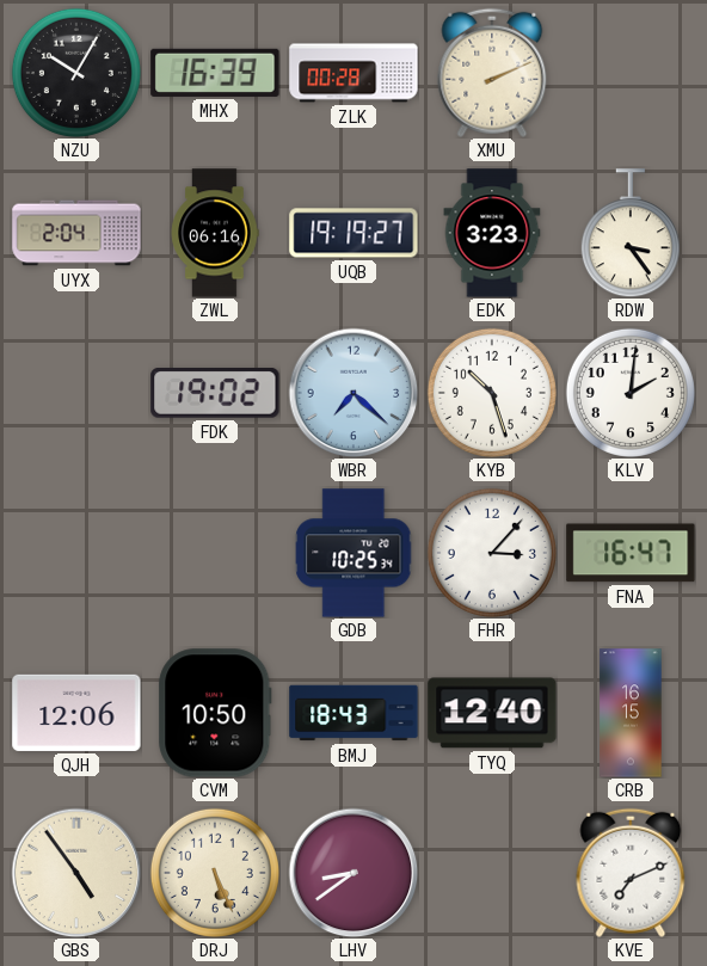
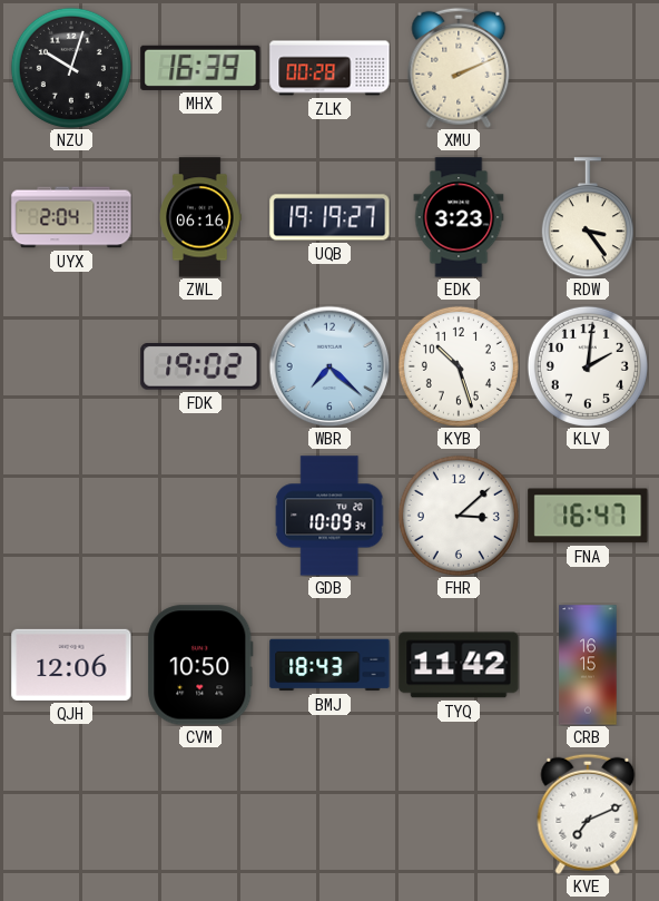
NZU: 10:05 -> 10:03 (71, 68)
GDB: 10:25 -> 10:09 (329, 516)
FHR: 3:07 -> 3:08 (459, 516)
TYQ: 12:40 -> 11:42 (459, 665)
GBS: 4:54 -> none (76, 873)
DRJ: 5:26 -> none (215, 873)
LHV: 8:39 -> none (353, 873)
